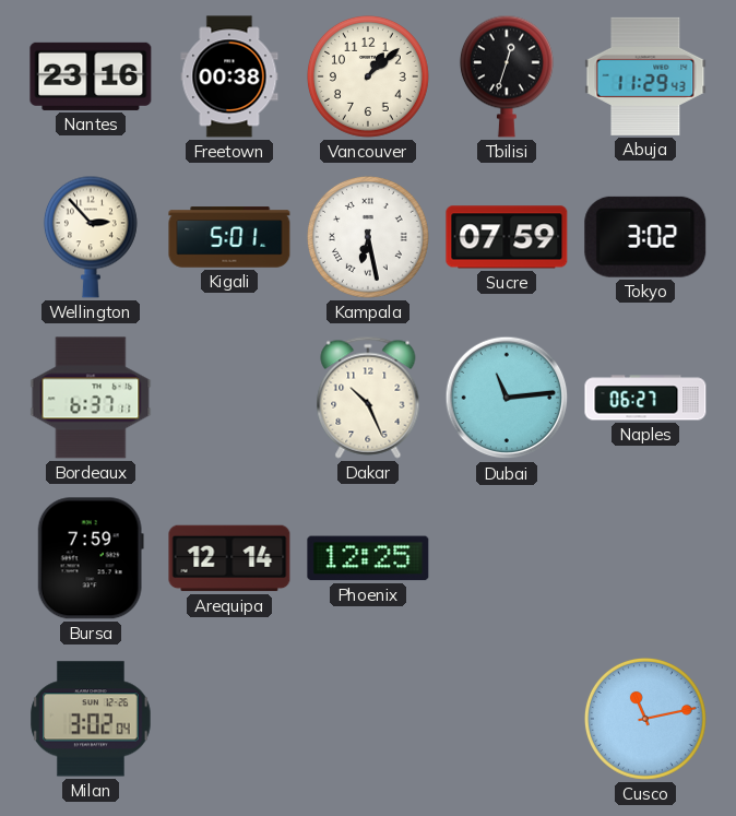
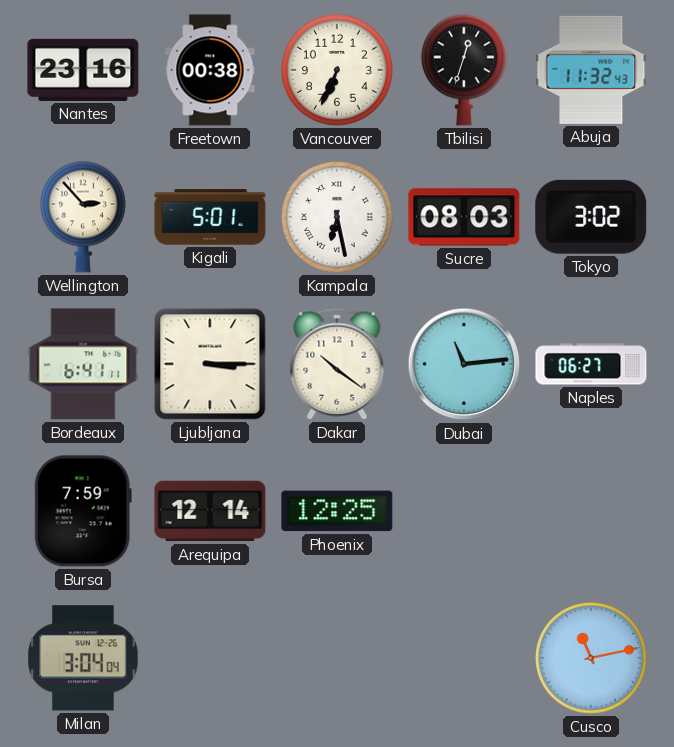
Vancouver: 1:08 -> 6:34 (337, 70)
Abuja: 11:29 -> 11:32 (591, 70)
Sucre: 07:59 -> 08:03 (464, 217)
Bordeaux: 6:37 -> 6:41 (83, 364)
Ljubljana: none -> 3:15 (210, 364)
Dakar: 10:26 -> 10:21 (337, 364)
Milan: 3:02 -> 3:04 (83, 658)
